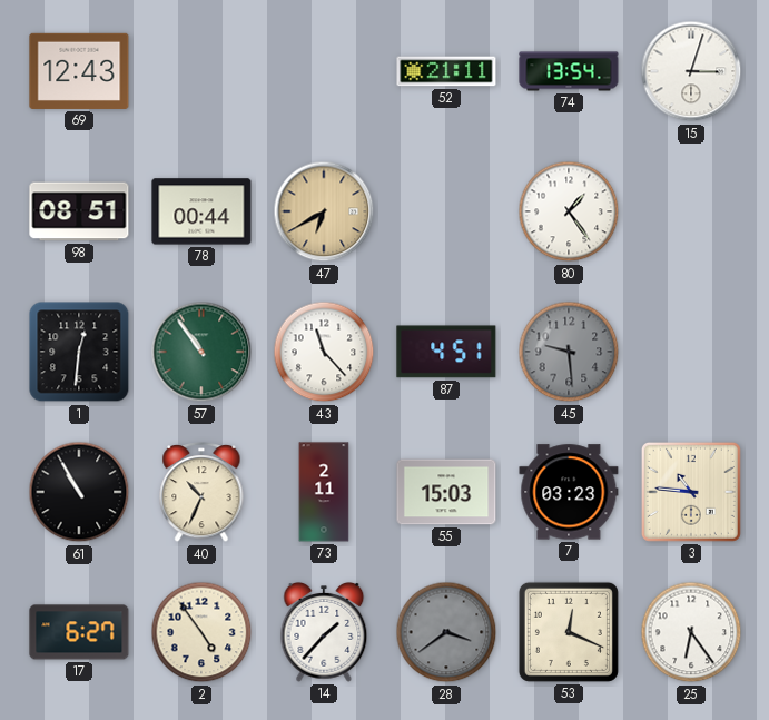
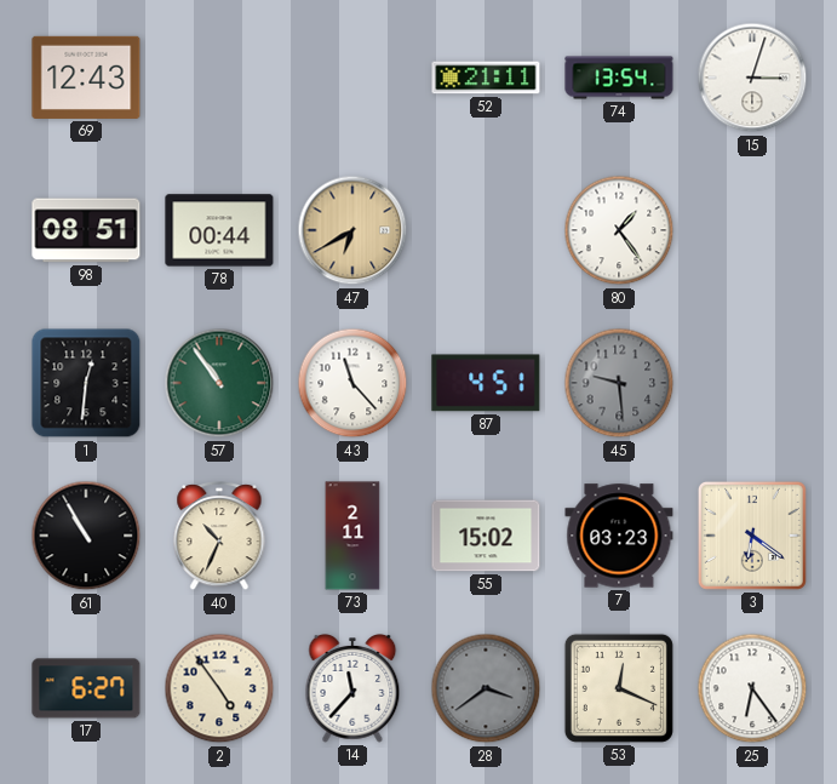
55: 15:03 -> 15:02 (486, 536)
3: 10:46 -> 6:21 (752, 536)
14: 1:37 -> 11:37 (352, 689)
